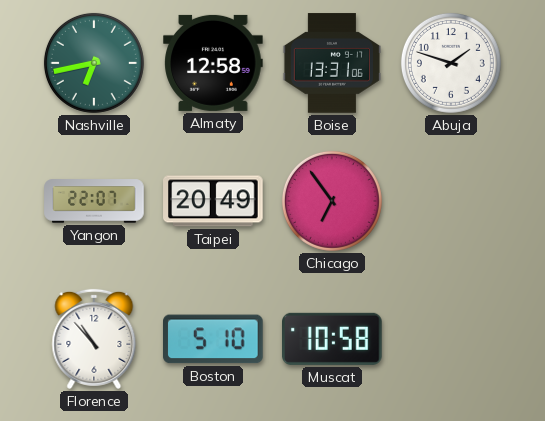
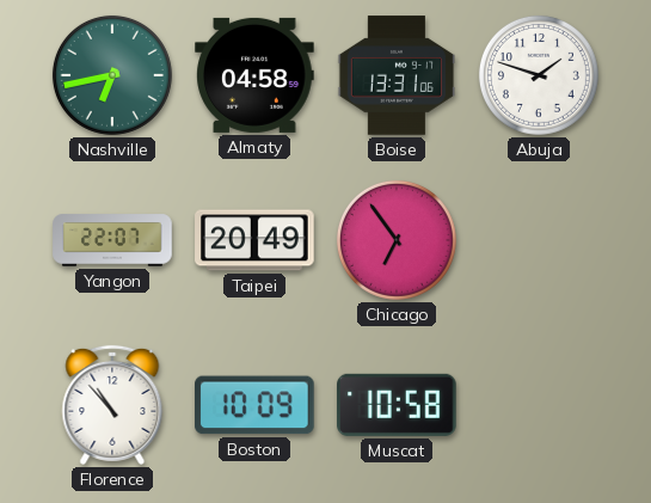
Almaty: 12:58 -> 04:58 (254, 75)
Boston: 5:10 -> 10:09 (256, 405)
